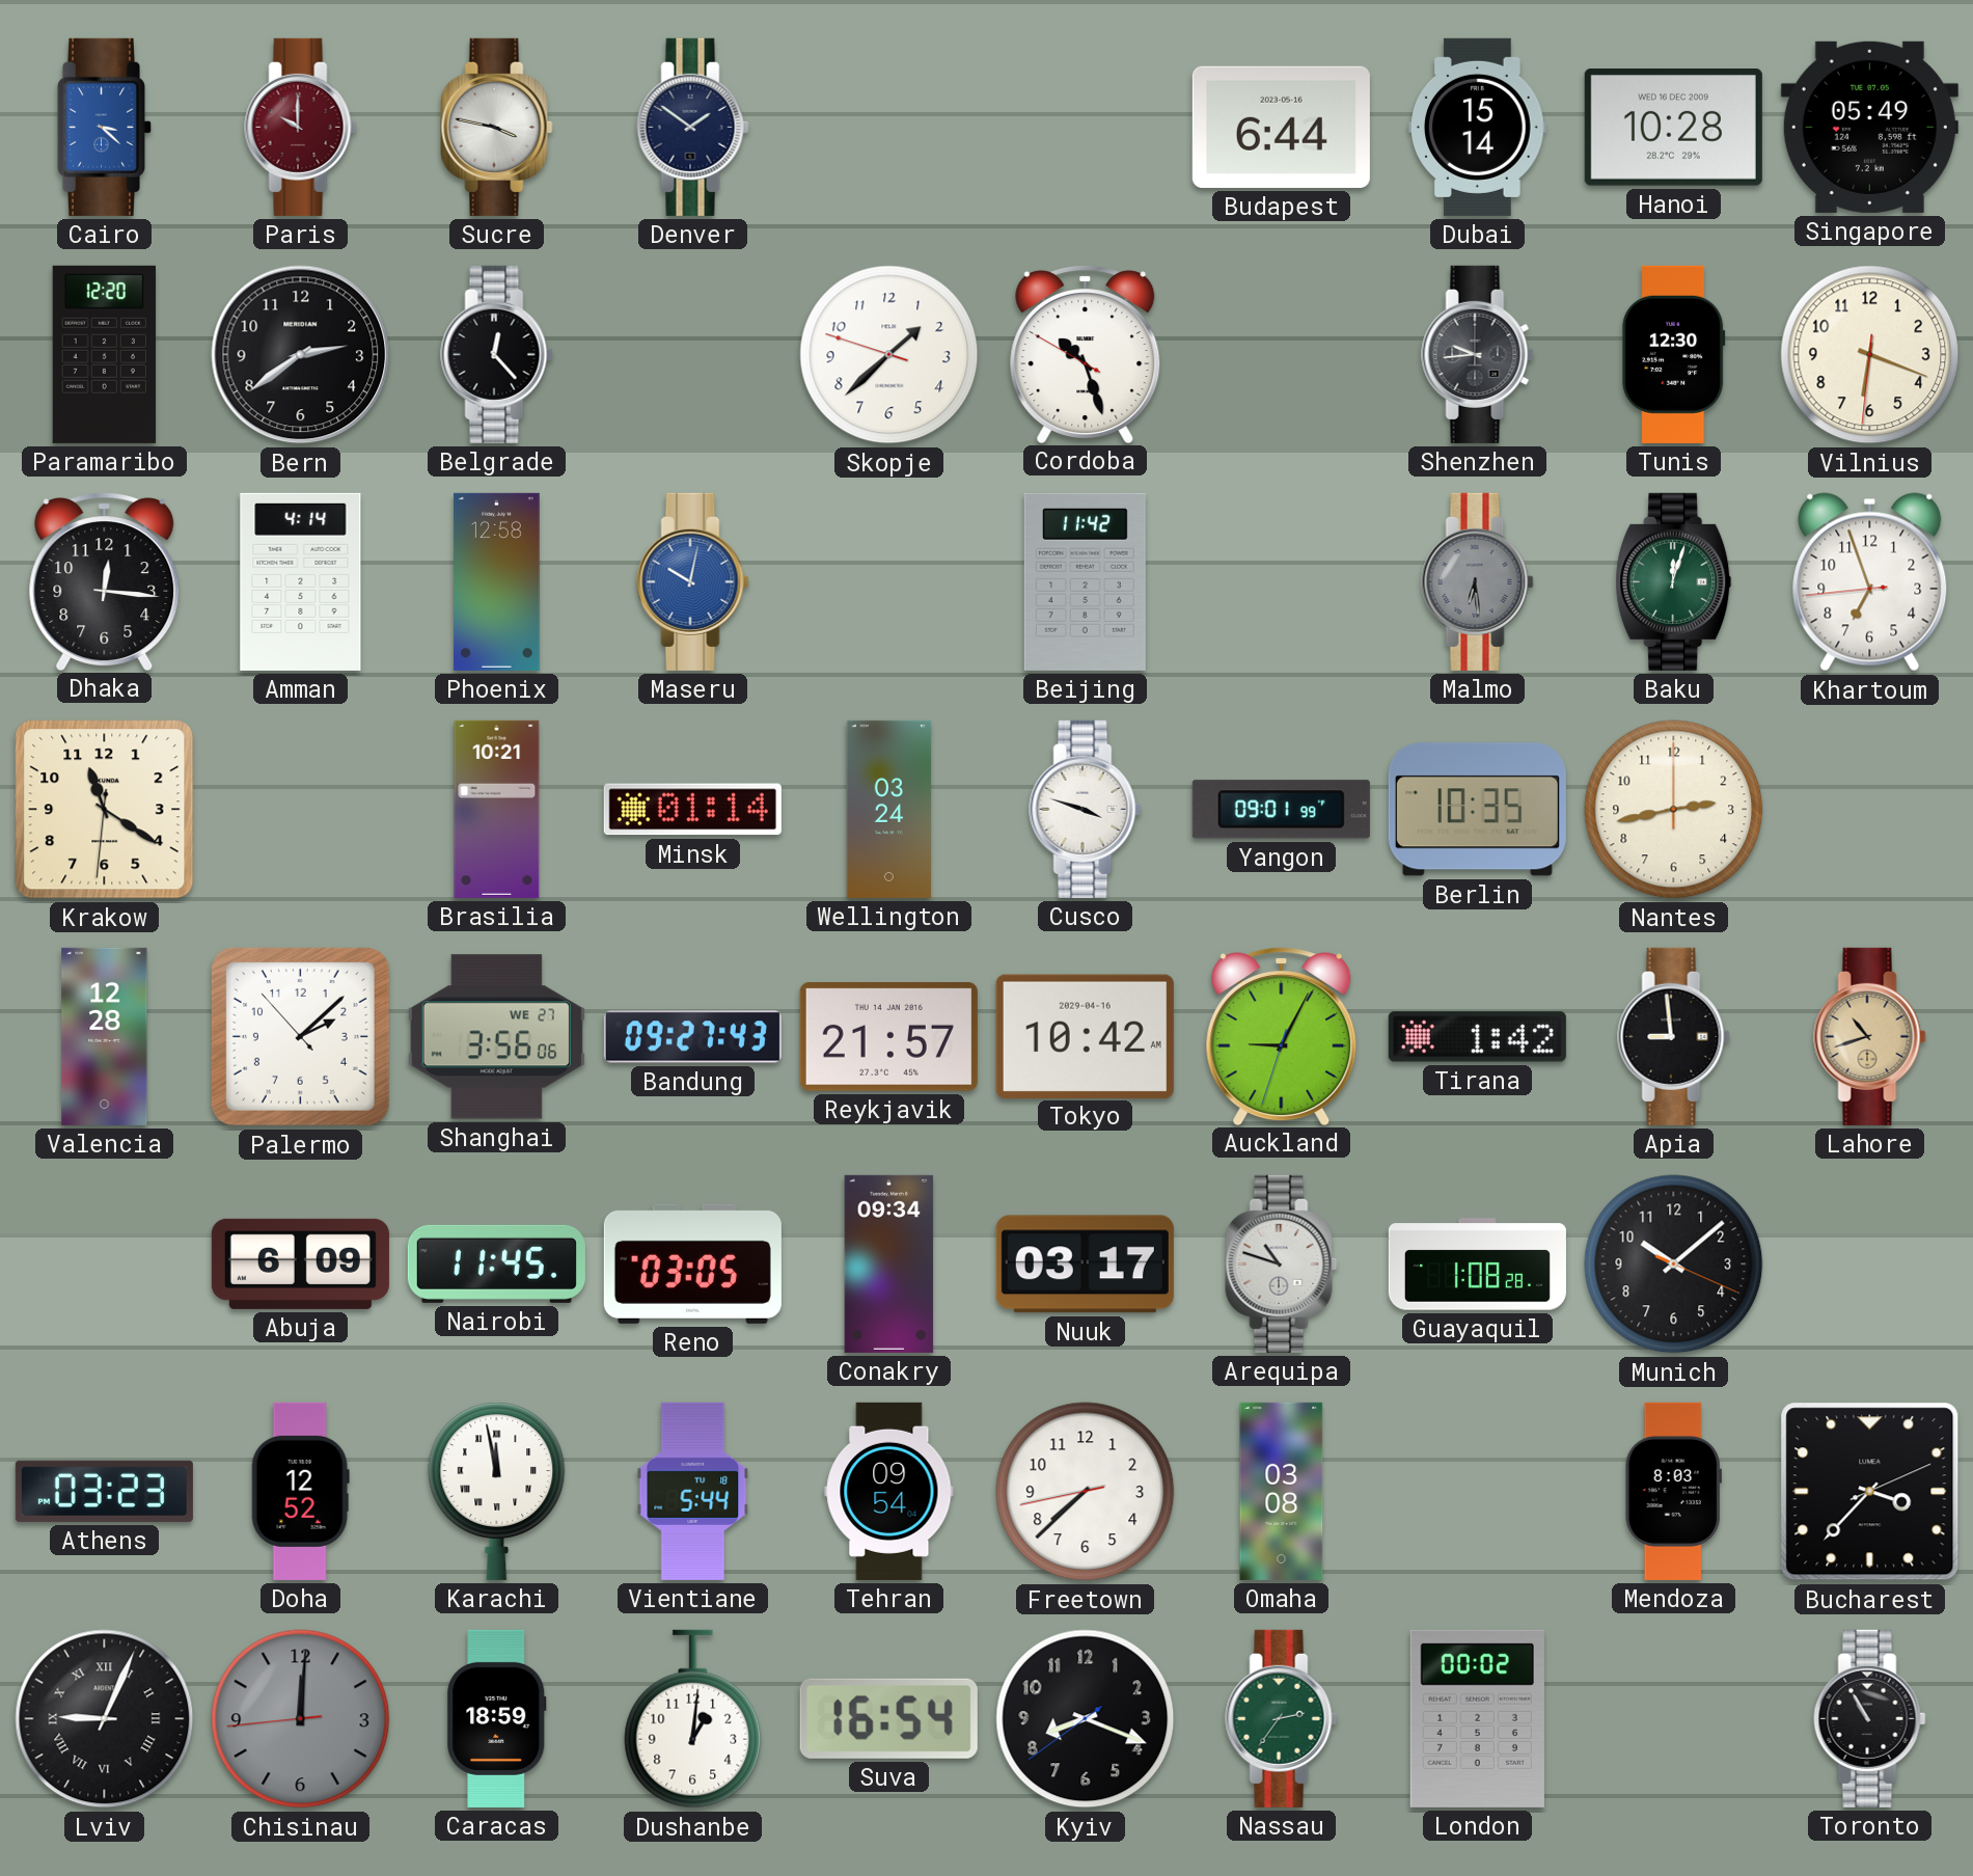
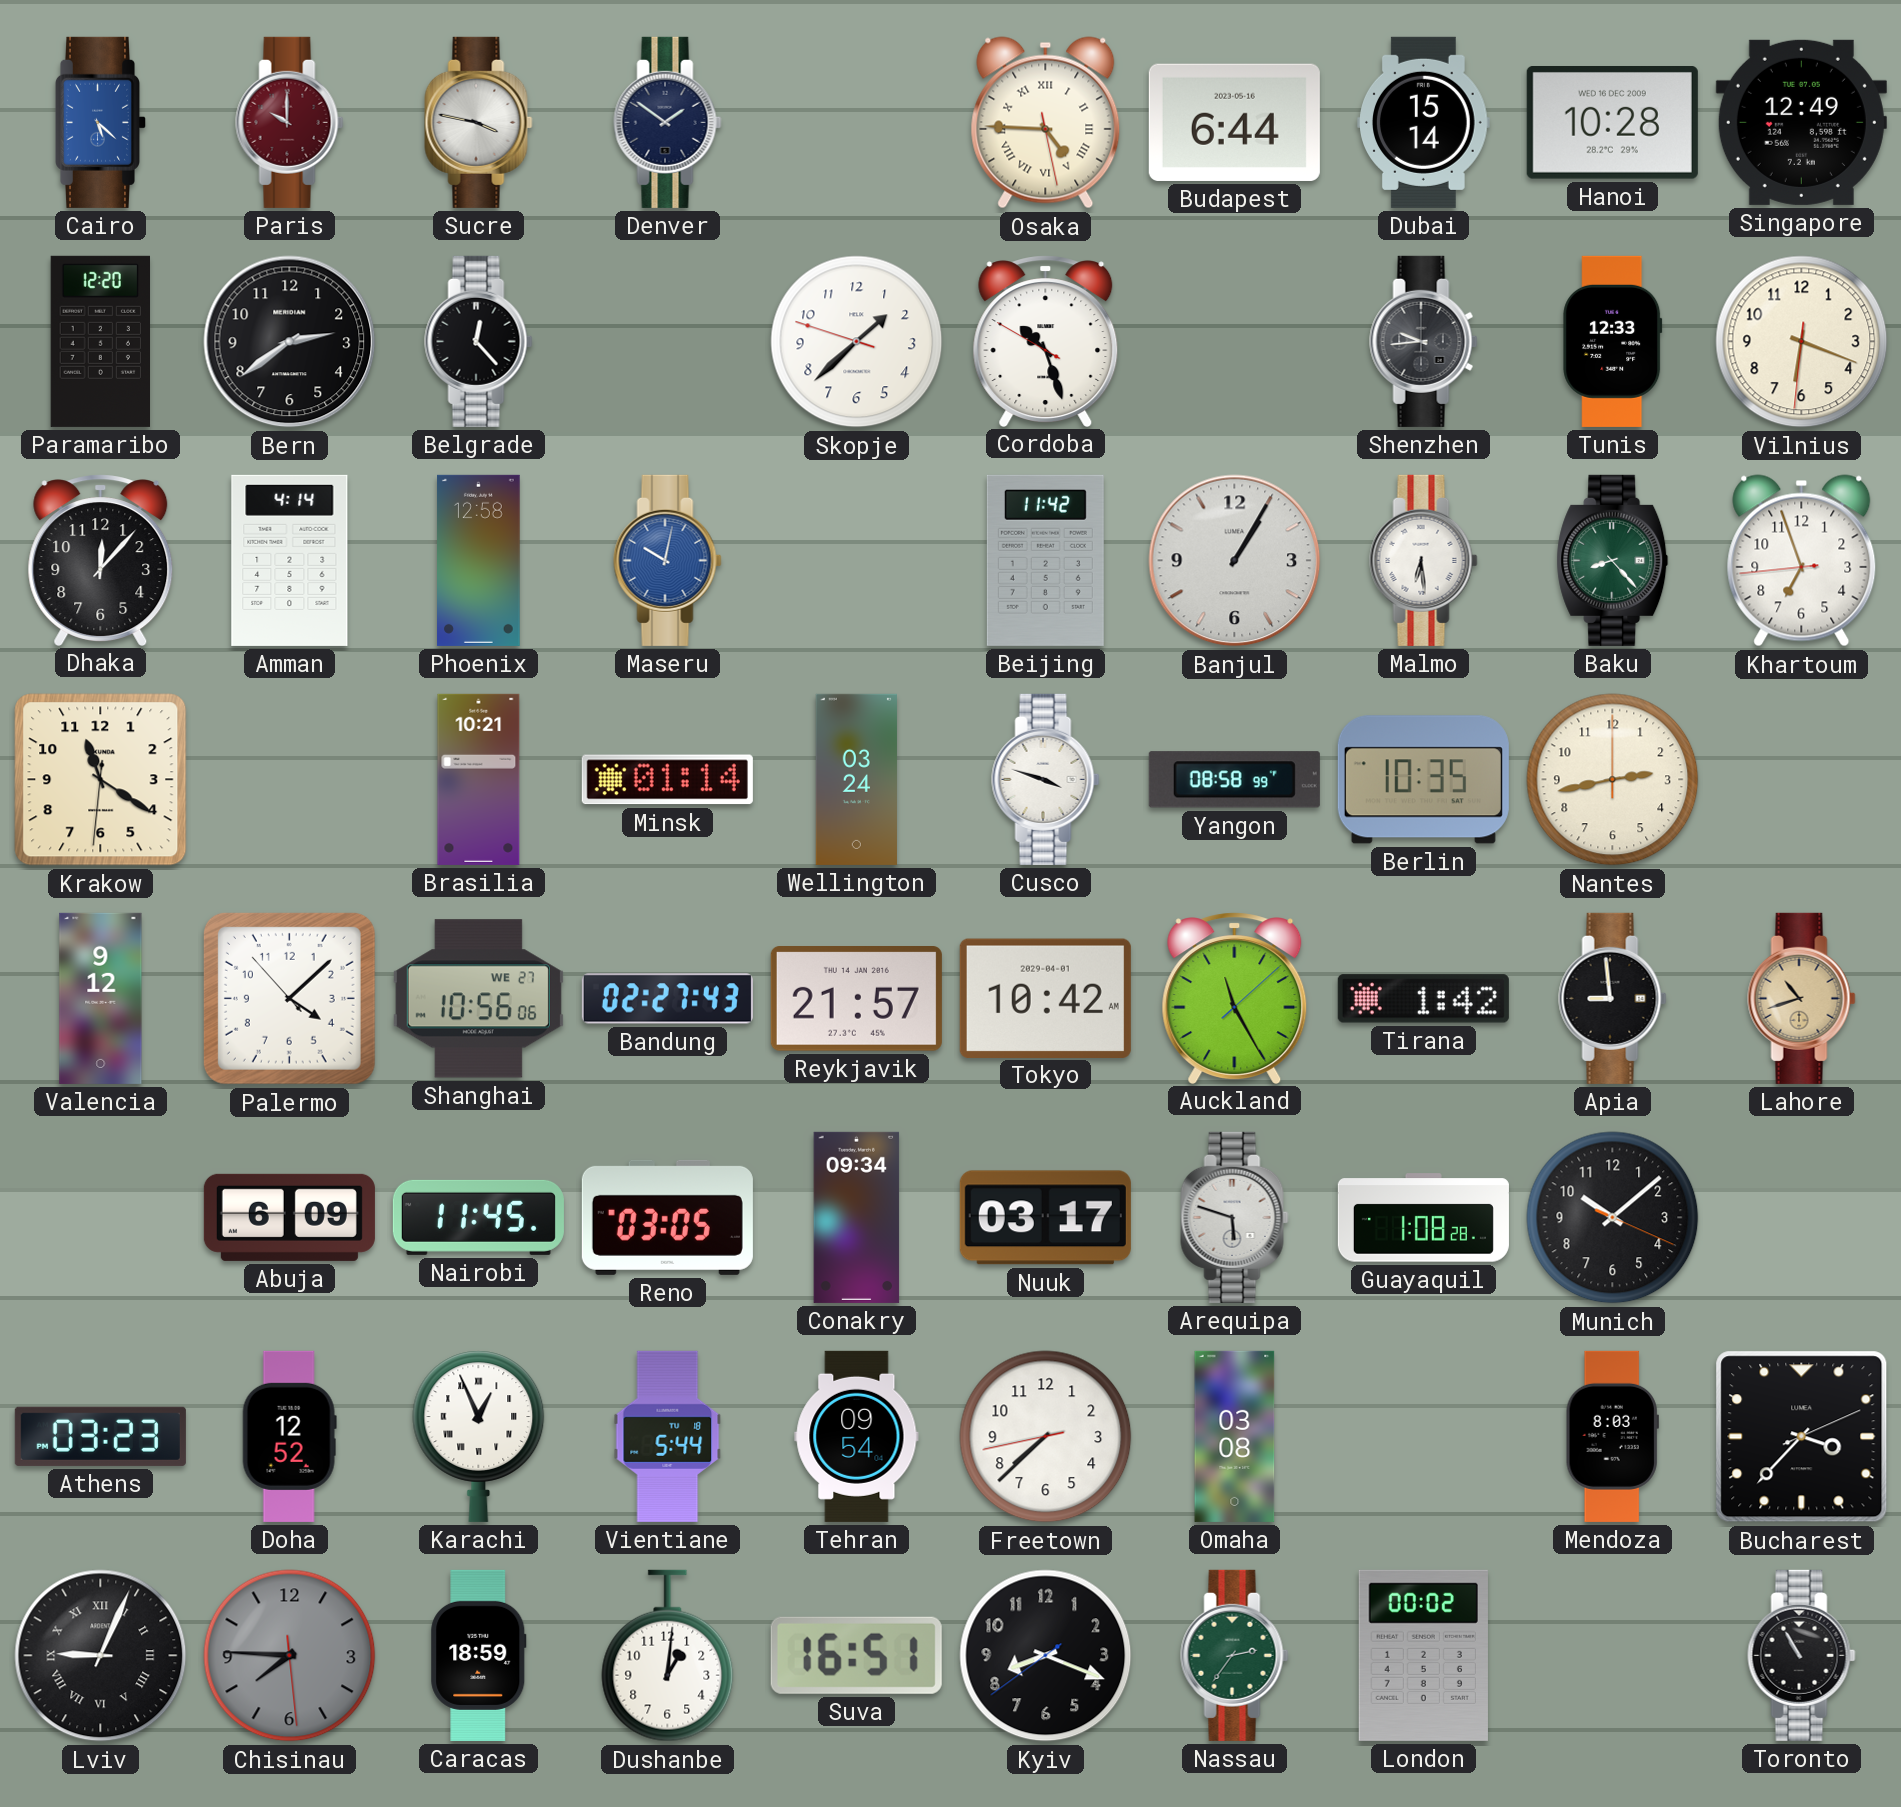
Cairo: 3:22 -> 5:22 (101, 122)
Osaka: none -> 4:45 (1046, 123)
Singapore: 05:49 -> 12:49 (1801, 122)
Tunis: 12:30 -> 12:33 (1613, 341)
Dhaka: 12:16 -> 12:07 (101, 560)
Banjul: none -> 1:05 (1235, 561)
Malmo dial: grey -> white (1424, 560)
Baku: 12:03 -> 8:23 (1613, 560)
Yangon: 09:01 -> 08:58 (1234, 780)
Valencia: 12:28 -> 9:12 (101, 998)
Palermo: 2:07 -> 4:07 (289, 998)
Shanghai: 3:56 -> 10:56 (478, 999)
Bandung: 09:27 -> 02:27 (667, 999)
Tokyo date: 2029-04-16 -> 2029-04-01 (1045, 998)
Auckland: 9:04 -> 11:25 (1235, 998)
Arequipa: 10:48 -> 5:48 (1235, 1217)
Karachi: 11:58 -> 12:56 (479, 1436)
Chisinau: 12:00 -> 7:45 (290, 1656)
Suva: 16:54 -> 16:51 (856, 1655)
